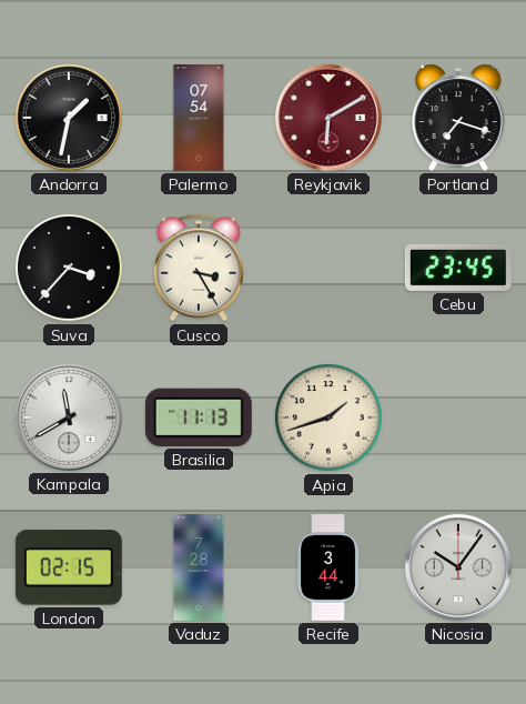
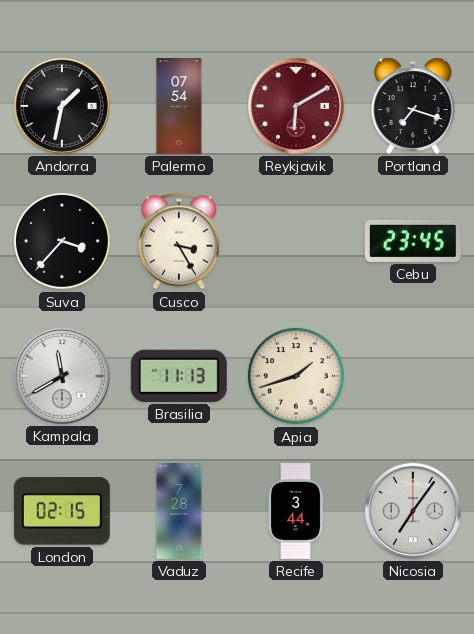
Nicosia: 10:06 -> 7:06 (413, 511)
